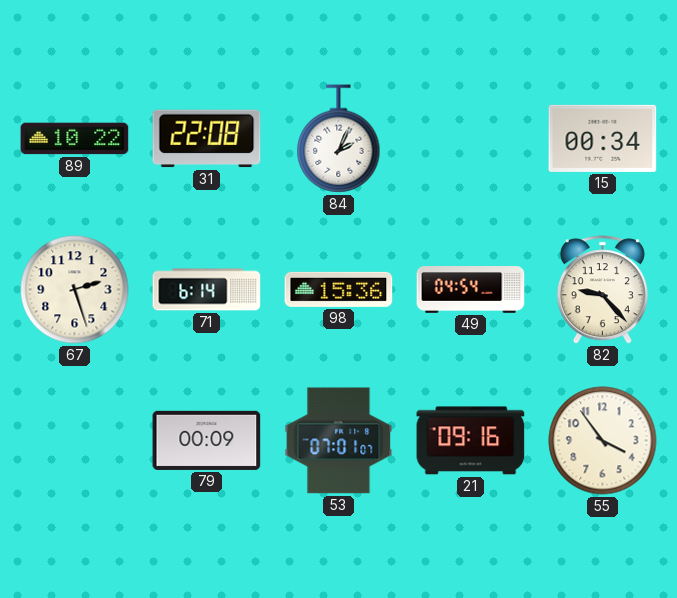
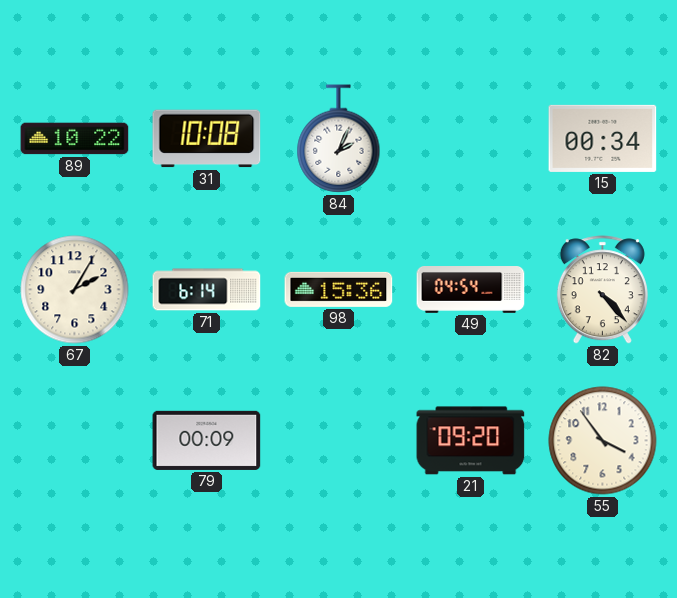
31: 22:08 -> 10:08 (207, 139)
67: 2:27 -> 2:05 (75, 290)
82: 9:23 -> 4:23 (602, 290)
53: 07:01 -> none (339, 441)
21: 09:16 -> 09:20 (471, 441)
